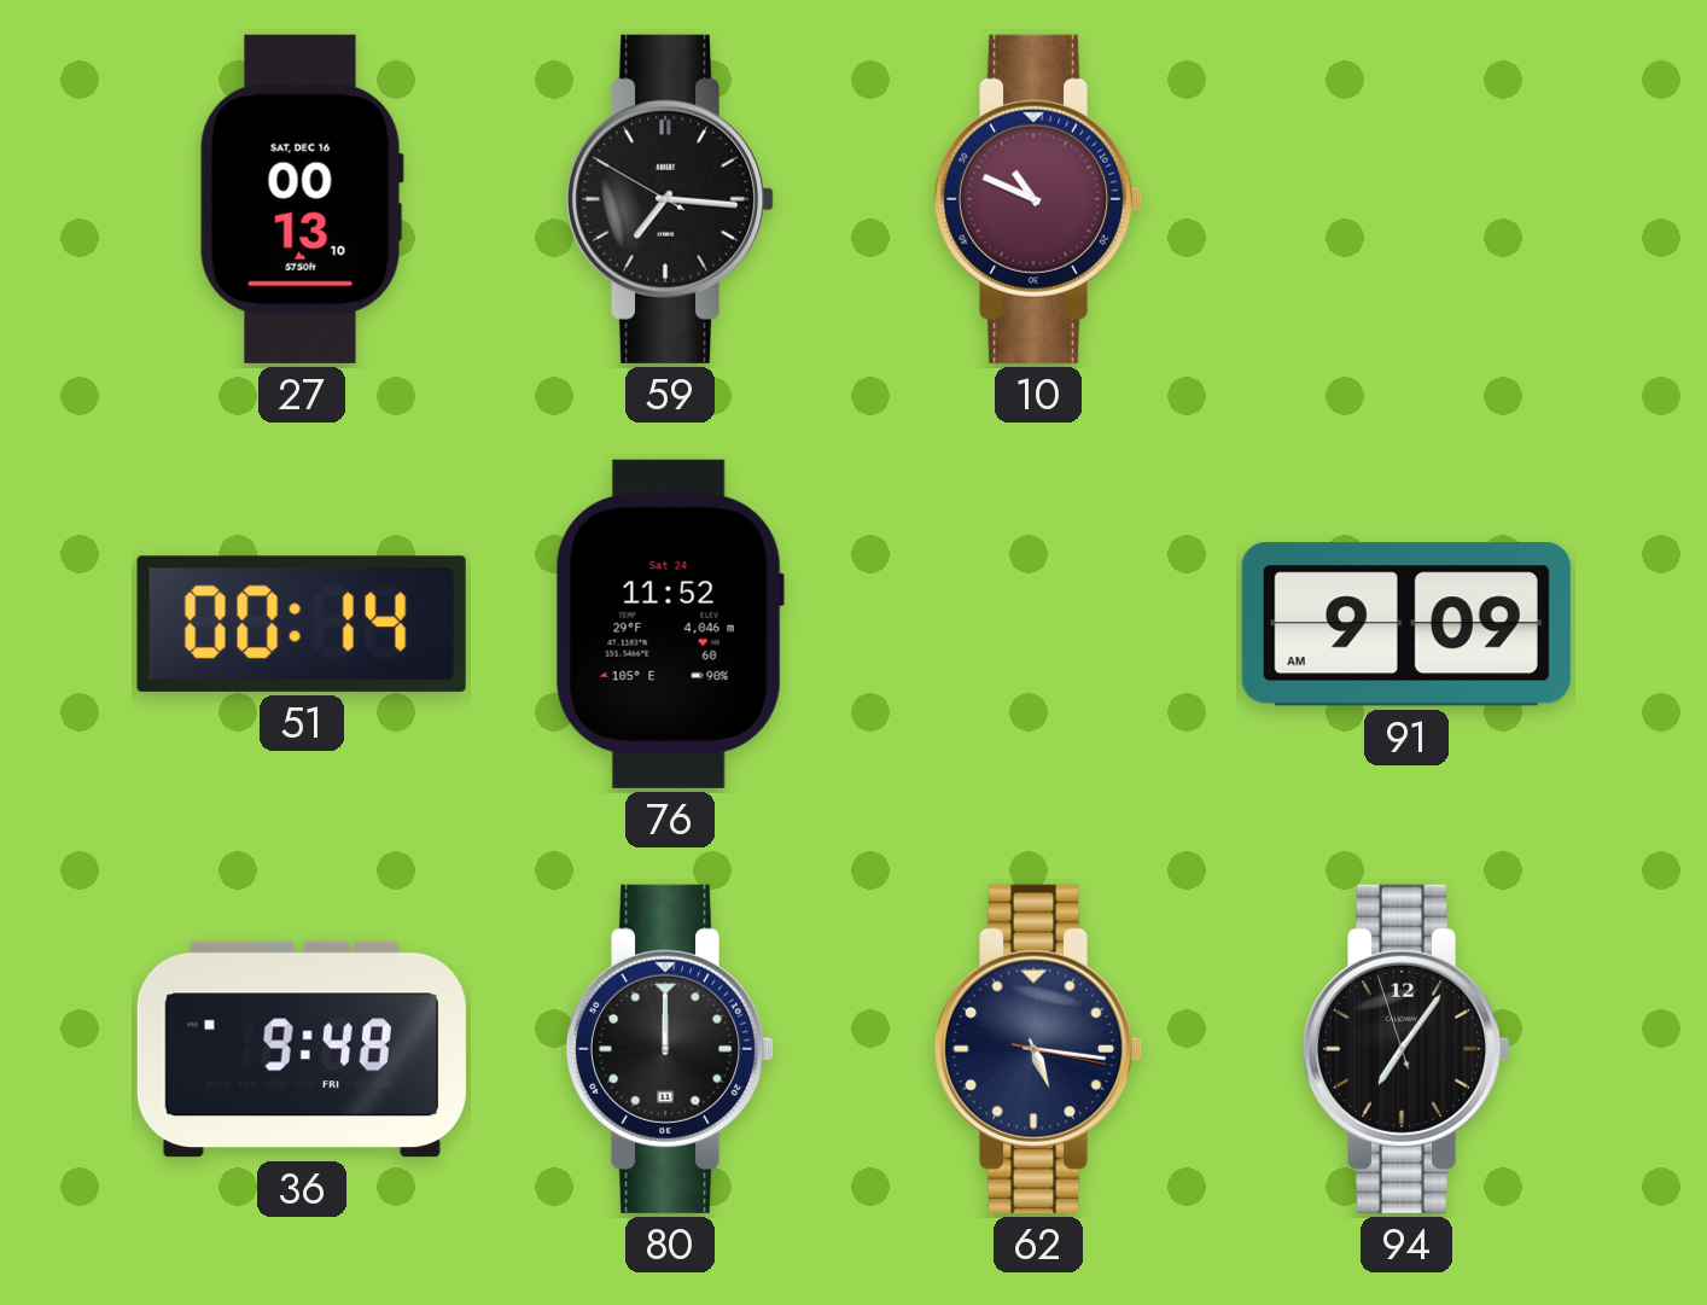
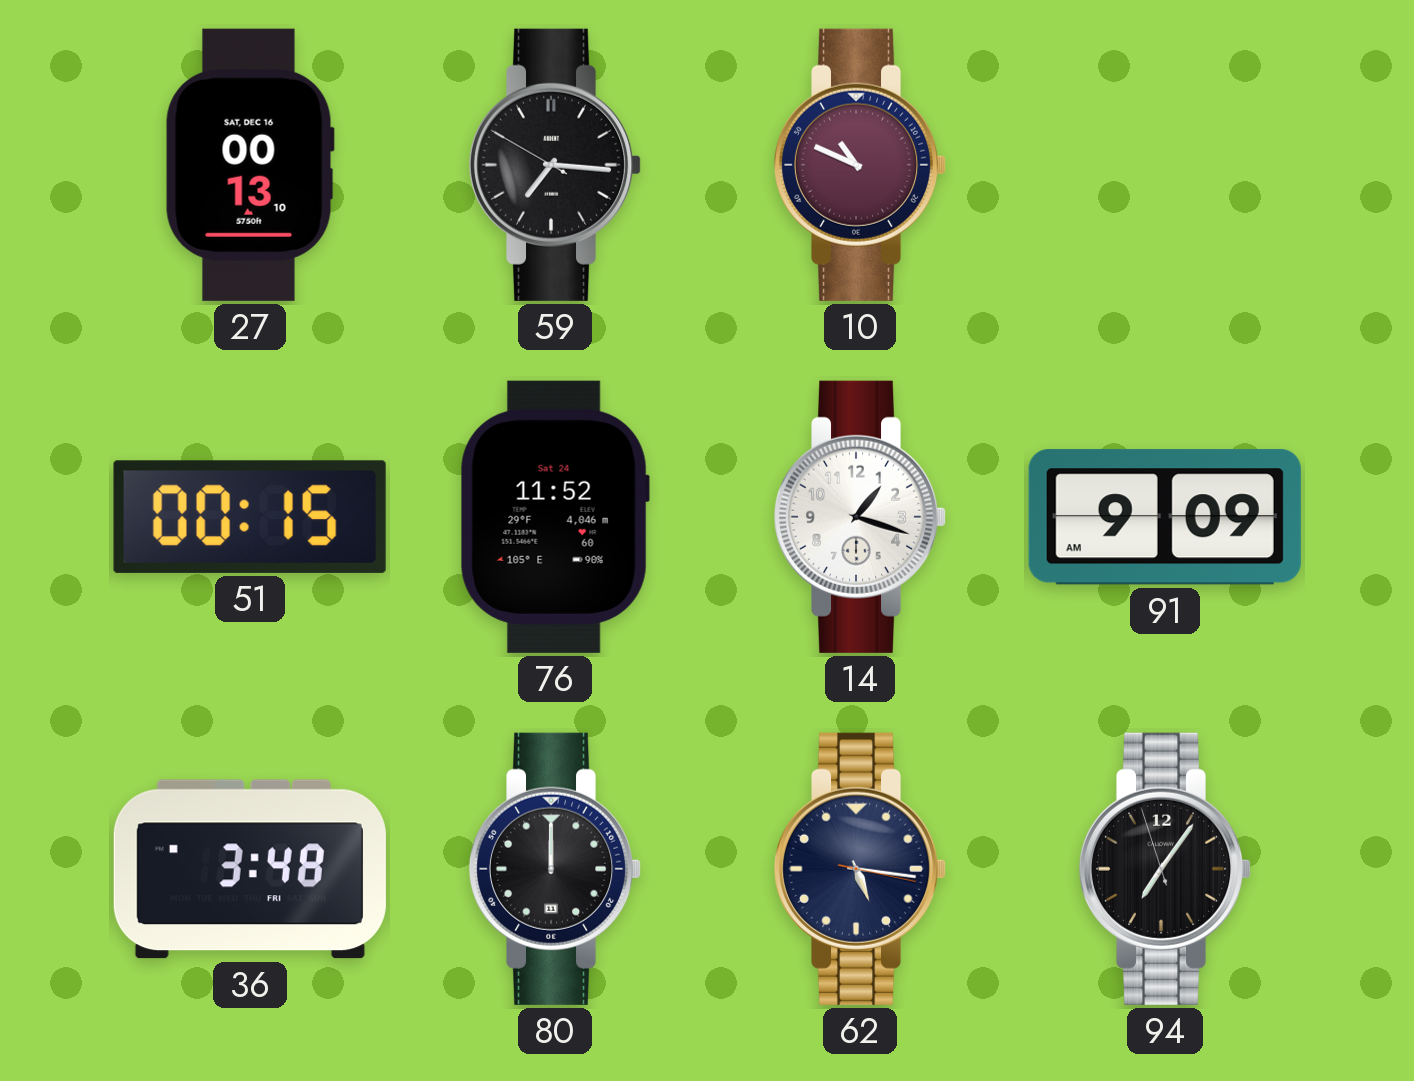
51: 00:14 -> 00:15 (250, 517)
14: none -> 1:18 (860, 517)
36: 9:48 -> 3:48 (250, 869)
